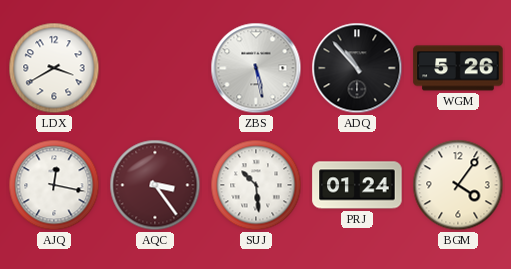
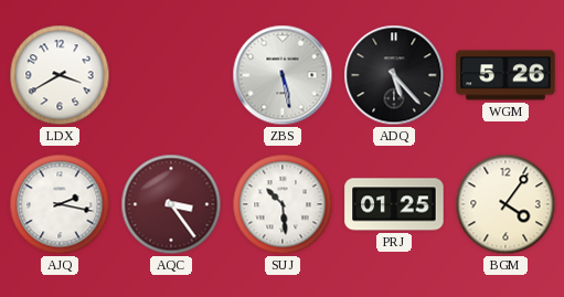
ADQ: 10:53 -> 5:23 (394, 75)
AJQ: 12:17 -> 2:17 (60, 204)
PRJ: 01:24 -> 01:25 (394, 204)
